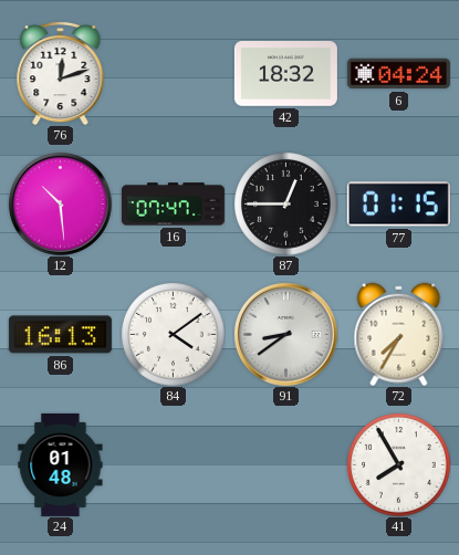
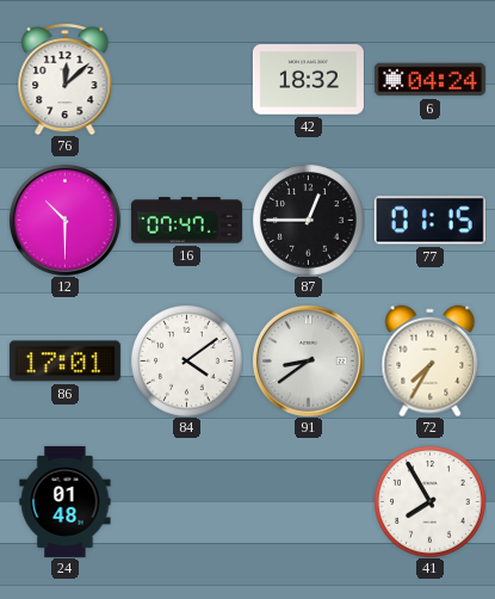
76: 12:12 -> 12:08 (66, 79)
12: 10:29 -> 10:30 (64, 220)
86: 16:13 -> 17:01 (64, 362)
